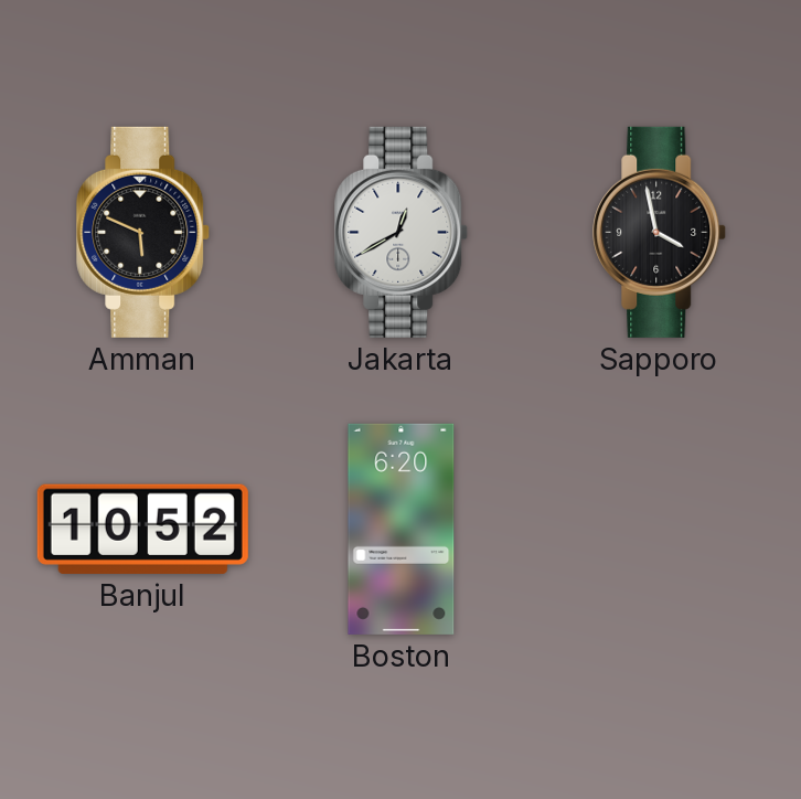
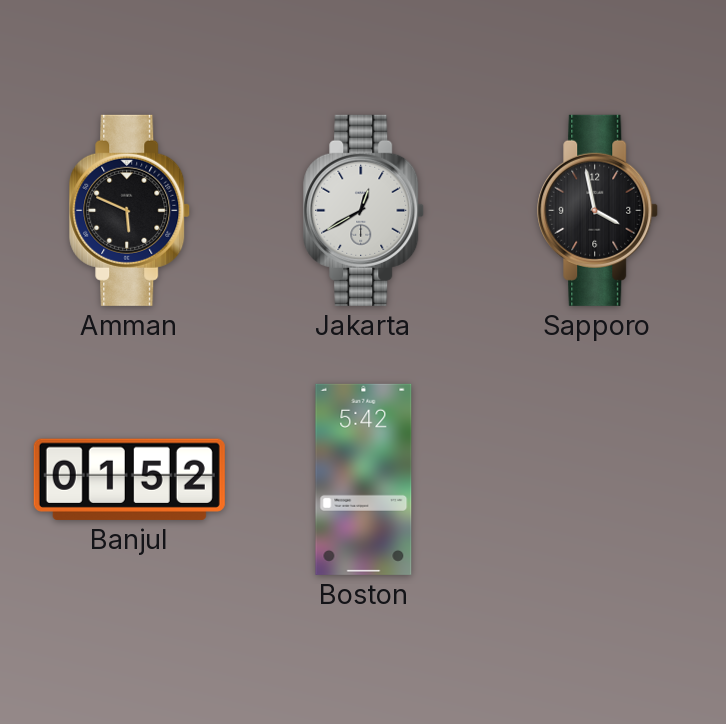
Banjul: 10:52 -> 01:52 (129, 479)
Boston: 6:20 -> 5:42 (364, 479)
